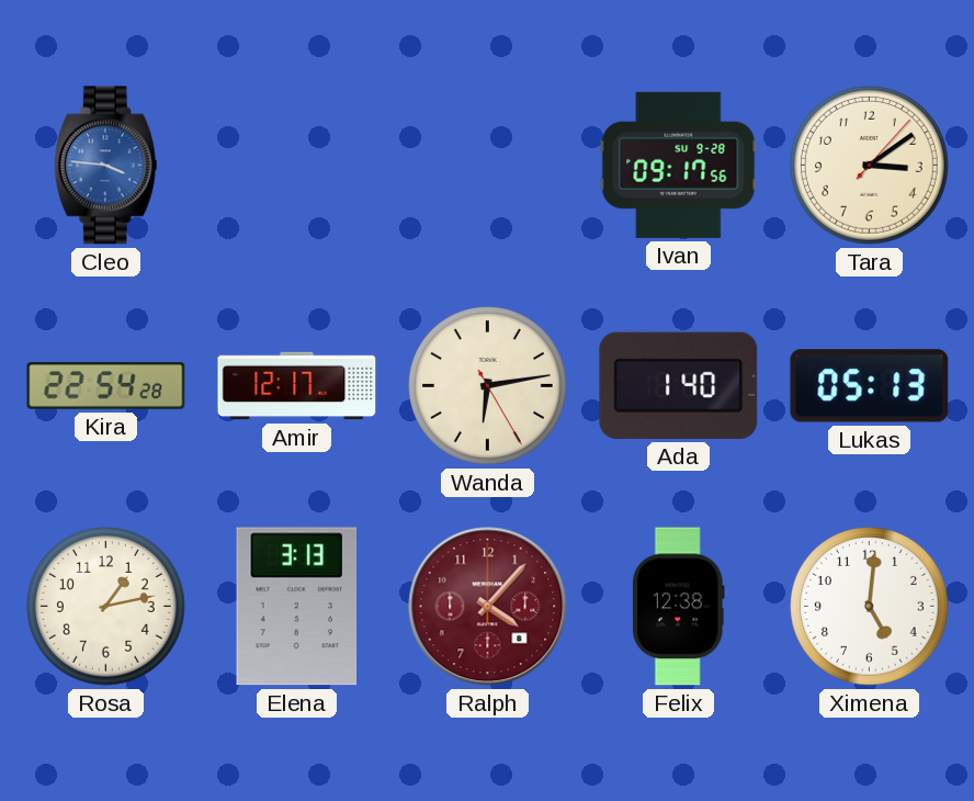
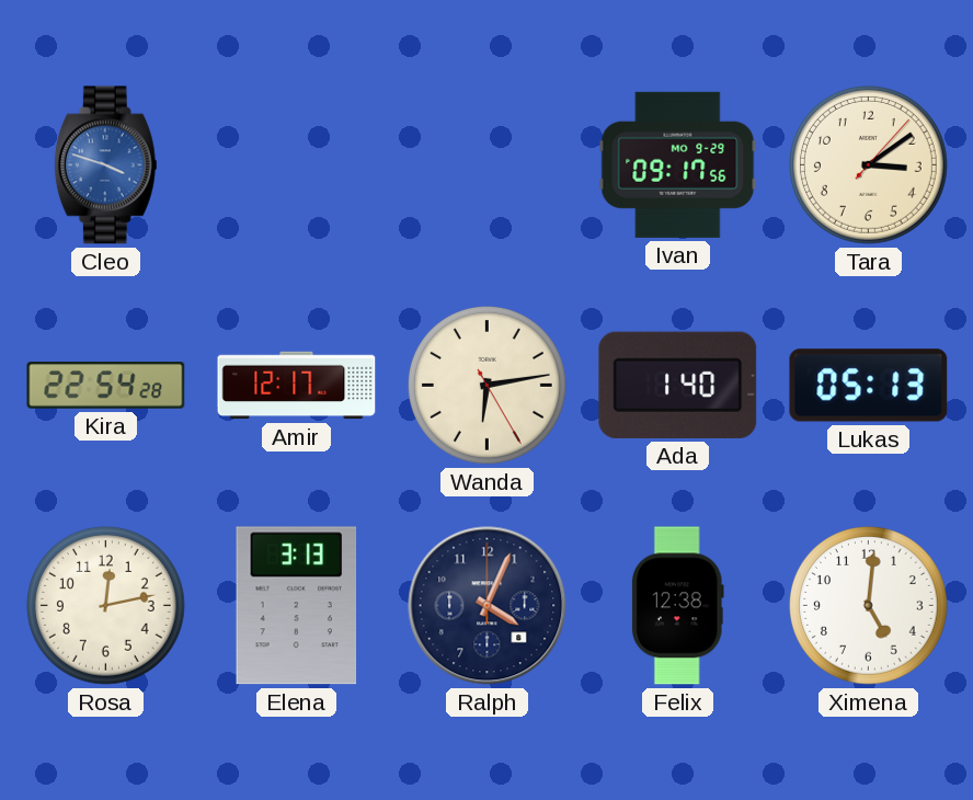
Cleo: 3:46 -> 3:48 (105, 165)
Ivan date: SU 9-28 -> MO 9-29 (678, 164)
Rosa: 1:13 -> 12:13 (106, 606)
Ralph: 4:07 -> 4:04 (488, 606)
Ralph dial: burgundy -> navy (488, 606)
